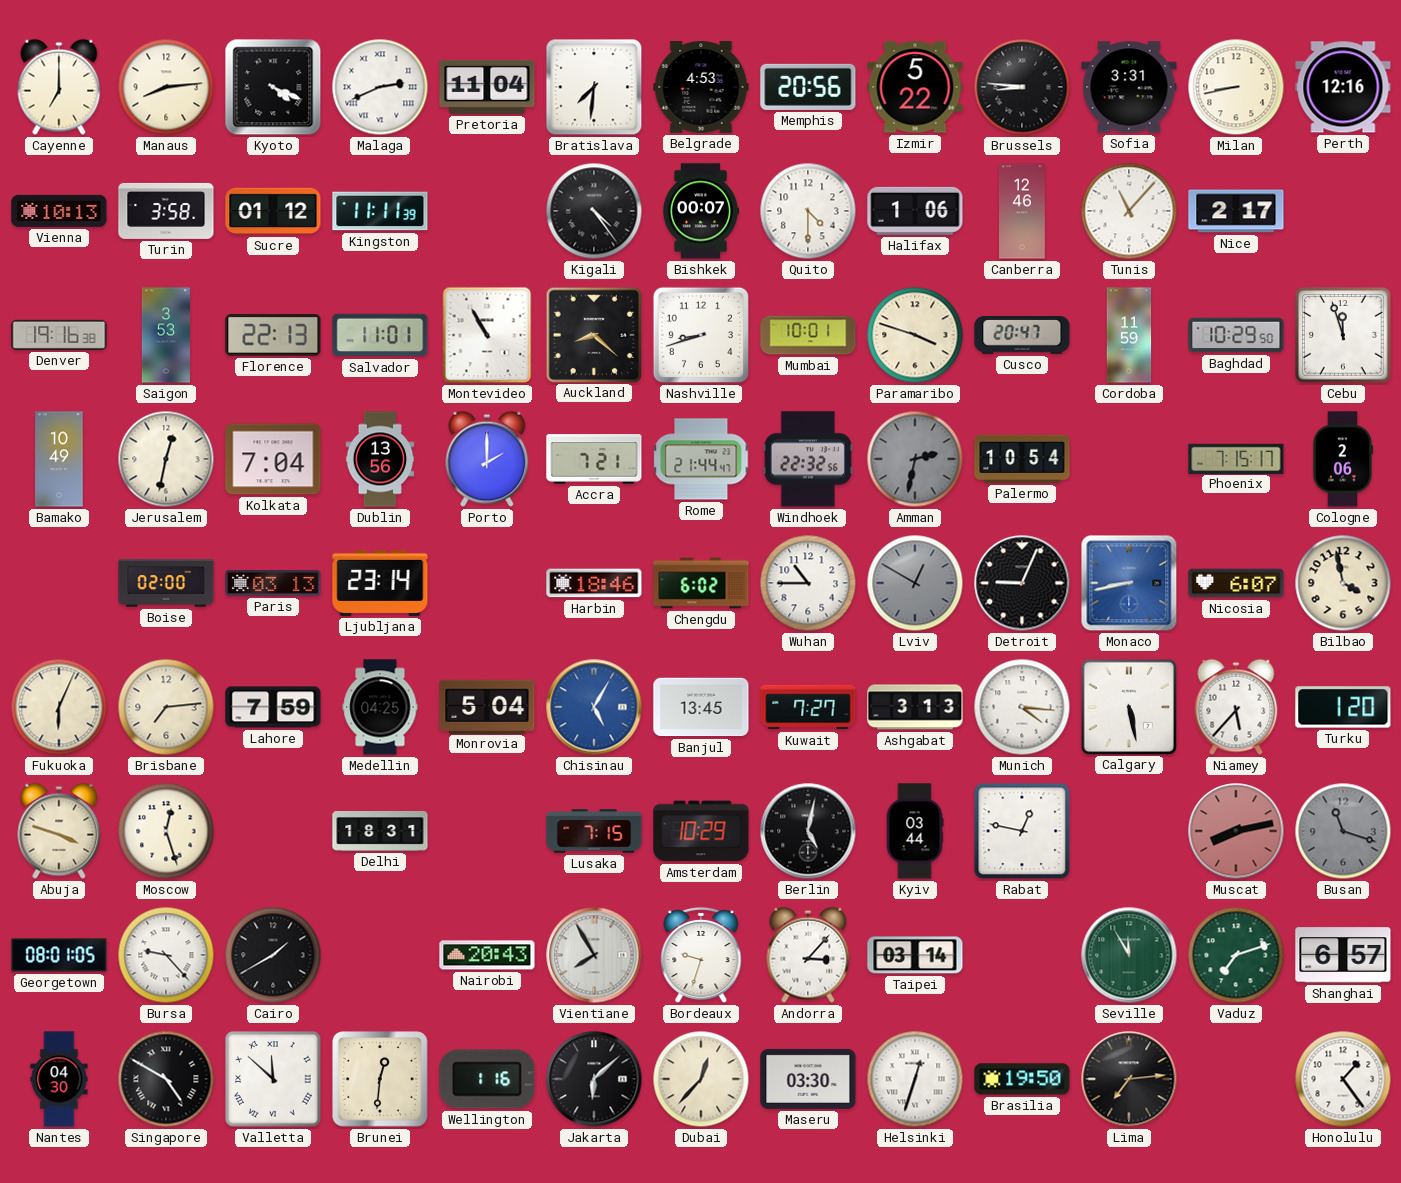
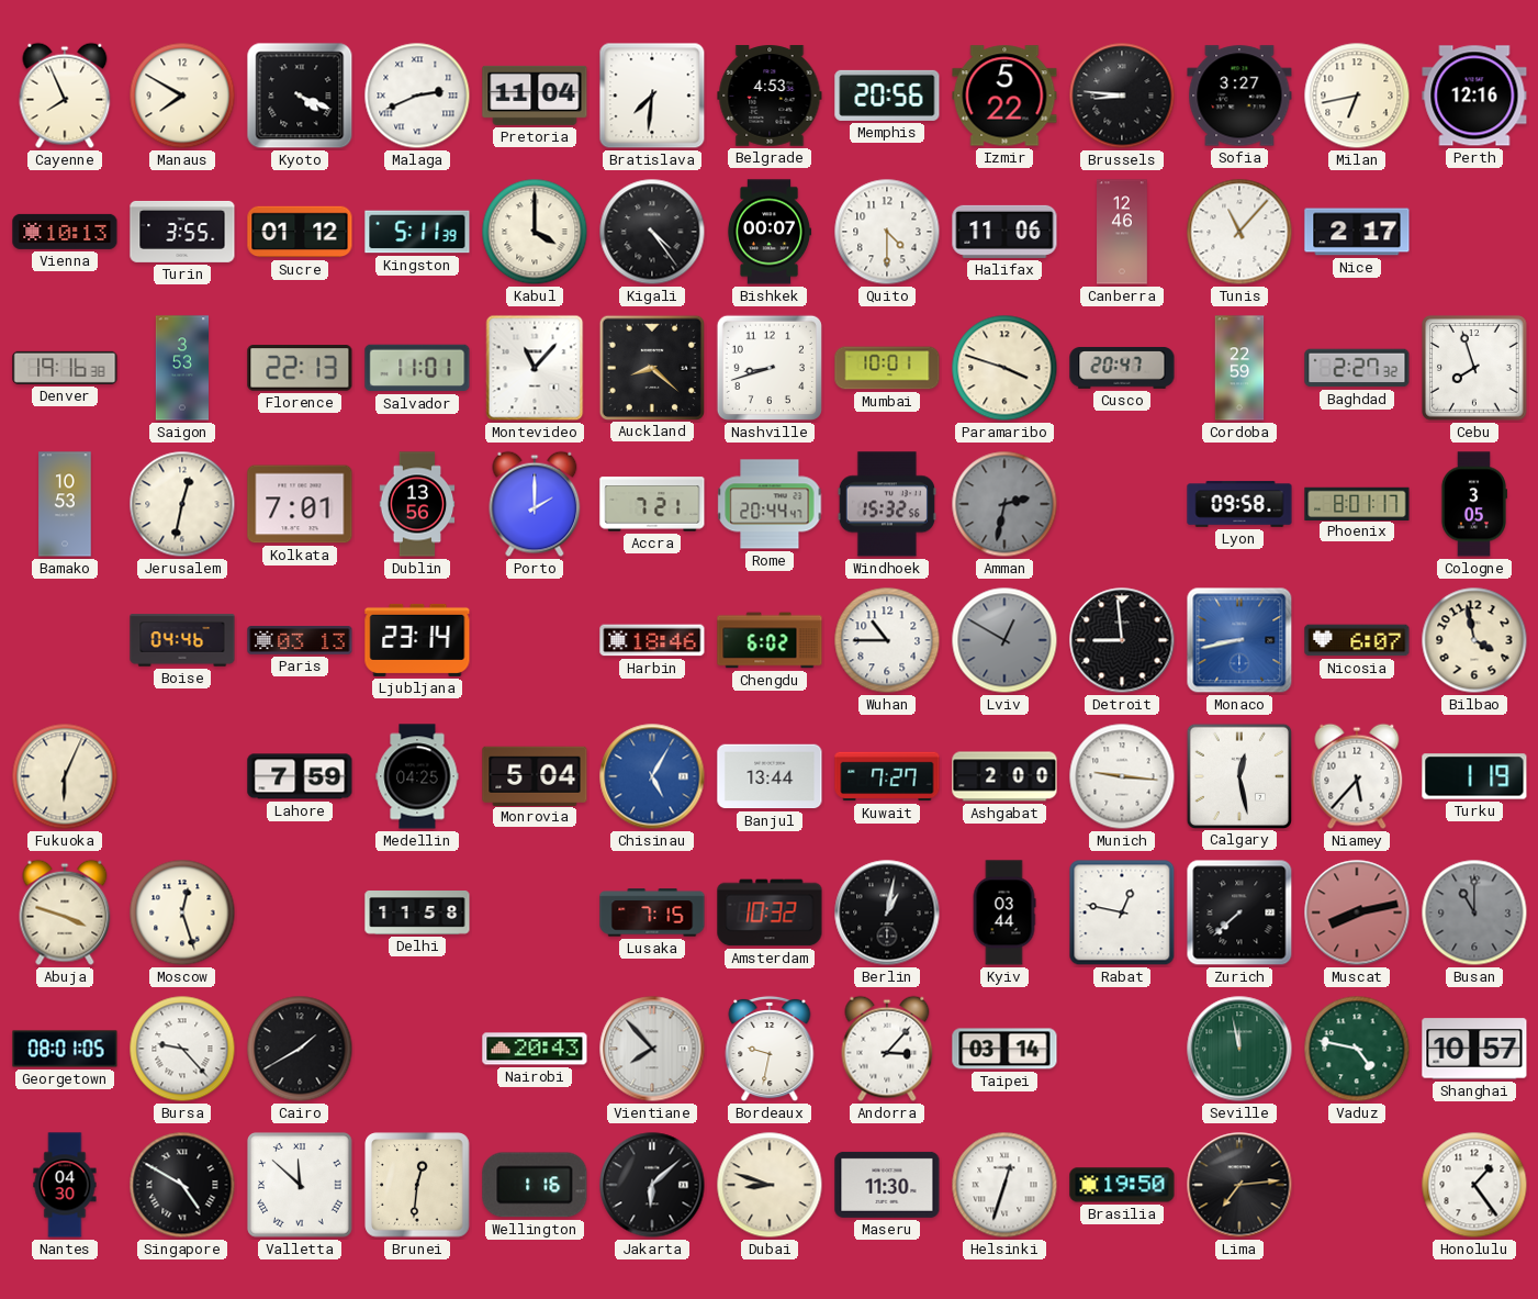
Cayenne: 7:00 -> 7:56 (65, 96)
Manaus: 8:14 -> 7:50 (182, 96)
Sofia: 3:31 -> 3:27 (1239, 96)
Milan: 8:43 -> 6:43 (1357, 96)
Turin: 3:58 -> 3:55 (182, 232)
Kingston: 11:11 -> 5:11 (417, 232)
Kabul: none -> 4:00 (535, 232)
Halifax: 1:06 -> 11:06 (1004, 232)
Montevideo: 10:55 -> 11:07 (535, 368)
Cordoba: 11:59 -> 22:59 (1239, 368)
Baghdad: 10:29 -> 2:27 (1357, 368)
Cebu: 11:57 -> 7:57 (1474, 368)
Bamako: 10:49 -> 10:53 (65, 504)
Kolkata: 7:04 -> 7:01 (300, 504)
Rome: 21:44 -> 20:44 (770, 504)
Windhoek: 22:32 -> 15:32 (887, 504)
Palermo: 10:54 -> none (1022, 459)
Lyon: none -> 09:58 (1239, 504)
Phoenix: 7:15 -> 8:01 (1357, 503)
Cologne: 2:06 -> 3:05 (1473, 504)
Boise: 02:00 -> 04:46 (182, 640)
Detroit: 9:04 -> 8:59 (1122, 640)
Brisbane: 7:14 -> none (166, 707)
Banjul: 13:45 -> 13:44 (770, 776)
Ashgabat: 3:13 -> 2:00 (1004, 776)
Munich: 4:16 -> 9:16 (1122, 776)
Calgary: 5:28 -> 12:28 (1238, 775)
Turku: 1:20 -> 1:19 (1474, 776)
Delhi: 18:31 -> 11:58 (417, 912)
Amsterdam: 10:29 -> 10:32 (770, 912)
Berlin: 5:02 -> 1:02 (887, 912)
Zurich: none -> 7:38 (1239, 912)
Busan: 11:18 -> 11:00 (1474, 912)
Vientiane: 7:55 -> 7:53 (652, 1049)
Bordeaux: 9:33 -> 9:32 (770, 1049)
Seville: 11:55 -> 11:58 (1239, 1049)
Vaduz: 7:12 -> 4:47 (1357, 1049)
Shanghai: 6:57 -> 10:57 (1474, 1049)
Dubai: 12:37 -> 8:48 (770, 1185)
Maseru: 03:30 -> 11:30 (887, 1185)
